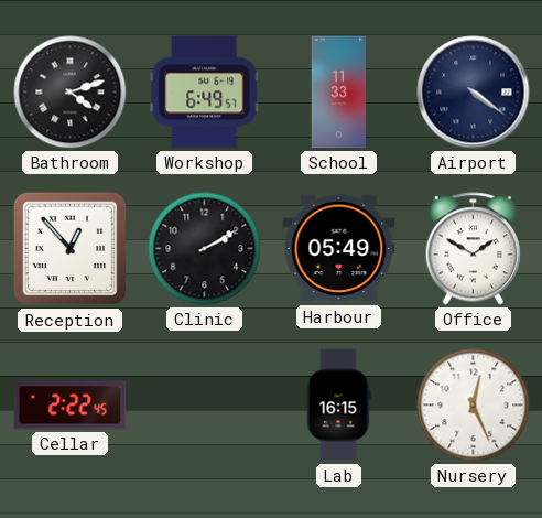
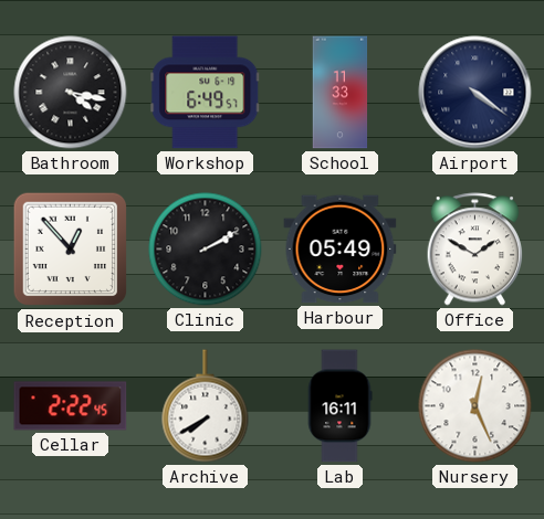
Bathroom: 4:12 -> 4:17 (71, 93)
Archive: none -> 7:40 (206, 406)
Lab: 16:15 -> 16:11 (339, 406)
